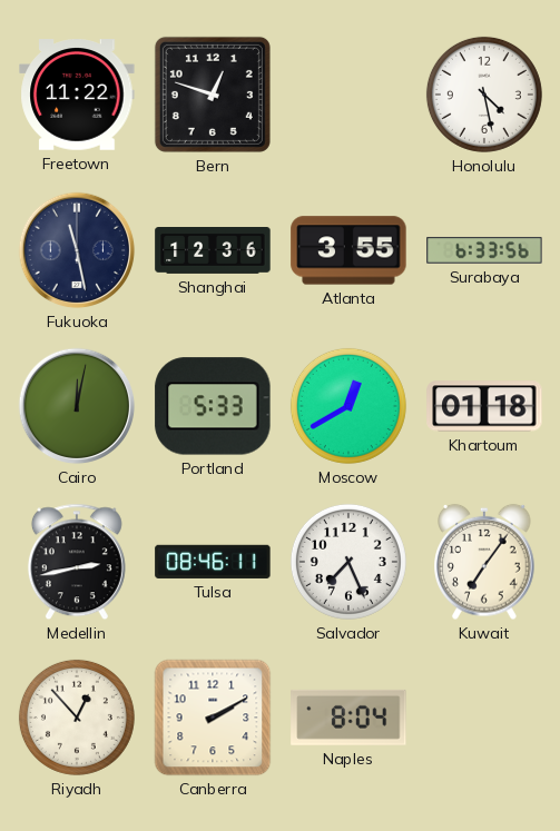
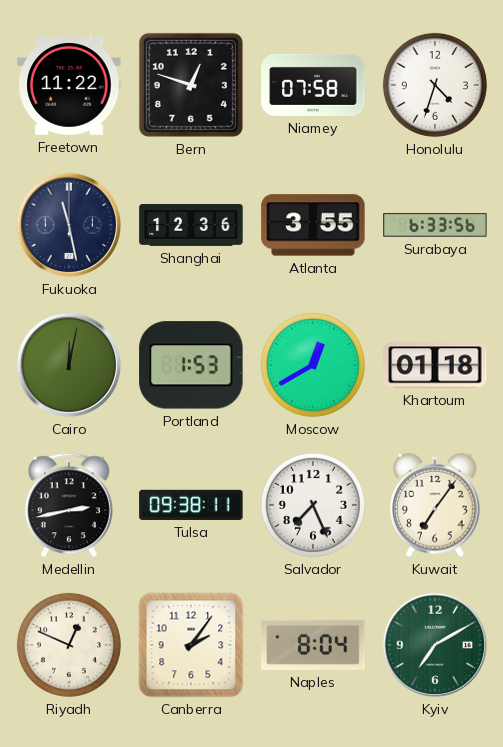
Niamey: none -> 07:58 (313, 85)
Honolulu: 4:28 -> 4:33 (435, 85)
Portland: 5:33 -> 1:53 (191, 365)
Tulsa: 08:46 -> 09:38 (191, 505)
Riyadh: 12:53 -> 12:49 (69, 645)
Canberra: 2:10 -> 2:06 (191, 645)
Kyiv: none -> 7:10 (435, 645)
